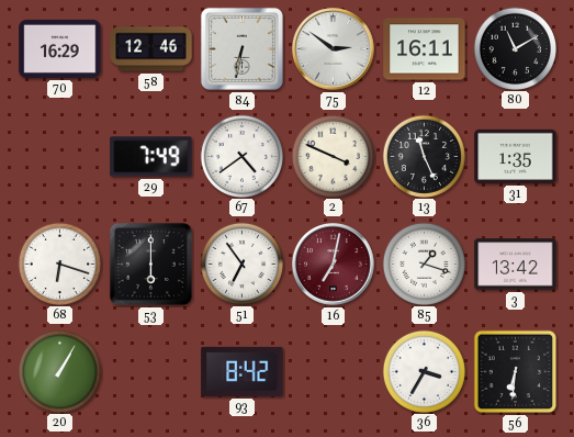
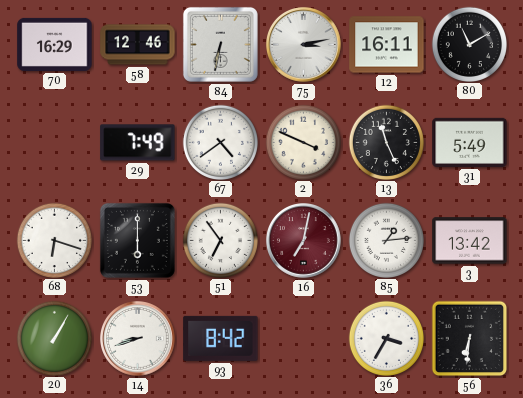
75: 2:51 -> 3:13 (304, 45)
31: 1:35 -> 5:49 (470, 142)
85: 1:18 -> 1:14 (386, 240)
14: none -> 8:42 (138, 339)
